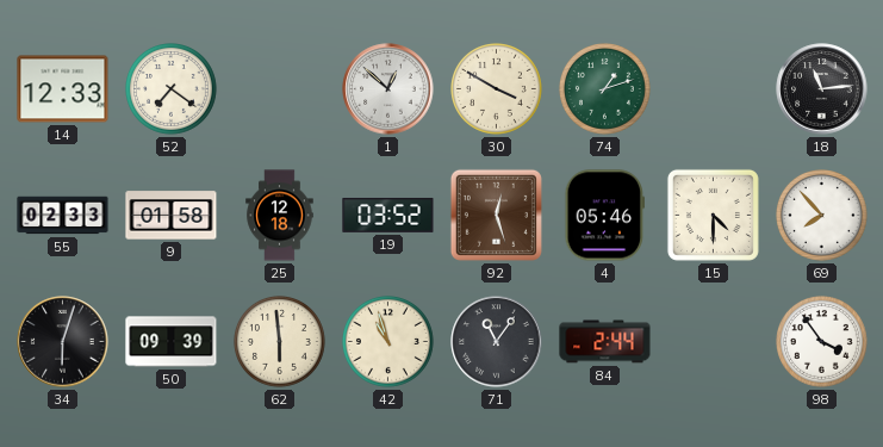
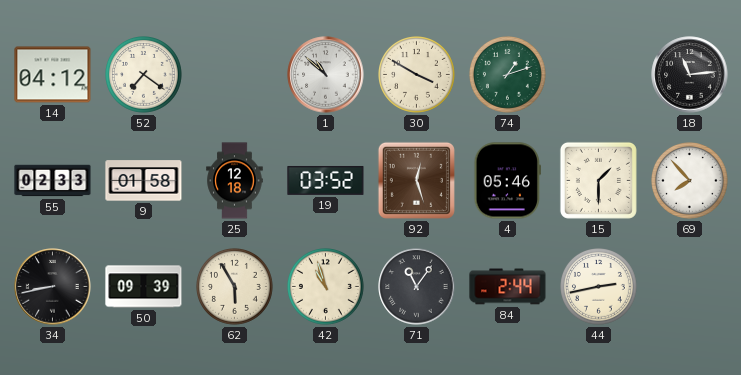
14: 12:33 -> 04:12 (53, 75)
1: 12:52 -> 10:52 (326, 75)
15: 4:30 -> 1:30 (598, 180)
34: 6:03 -> 8:43 (53, 287)
62: 5:59 -> 5:55 (235, 287)
44: none -> 2:43 (599, 287)
98: 3:54 -> none (822, 342)
